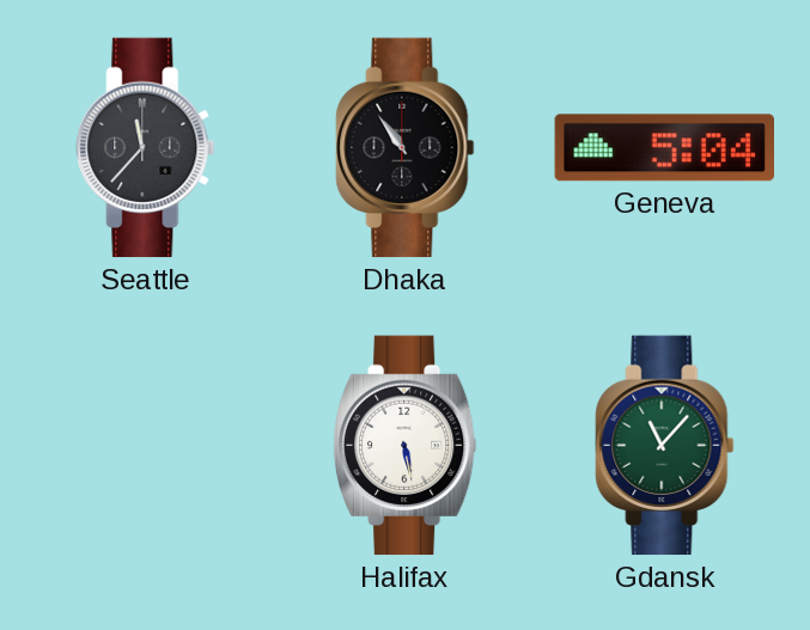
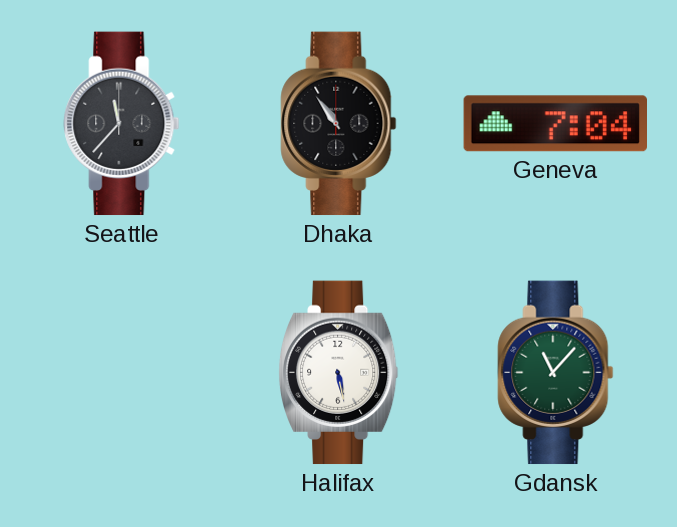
Geneva: 5:04 -> 7:04 (555, 124)
